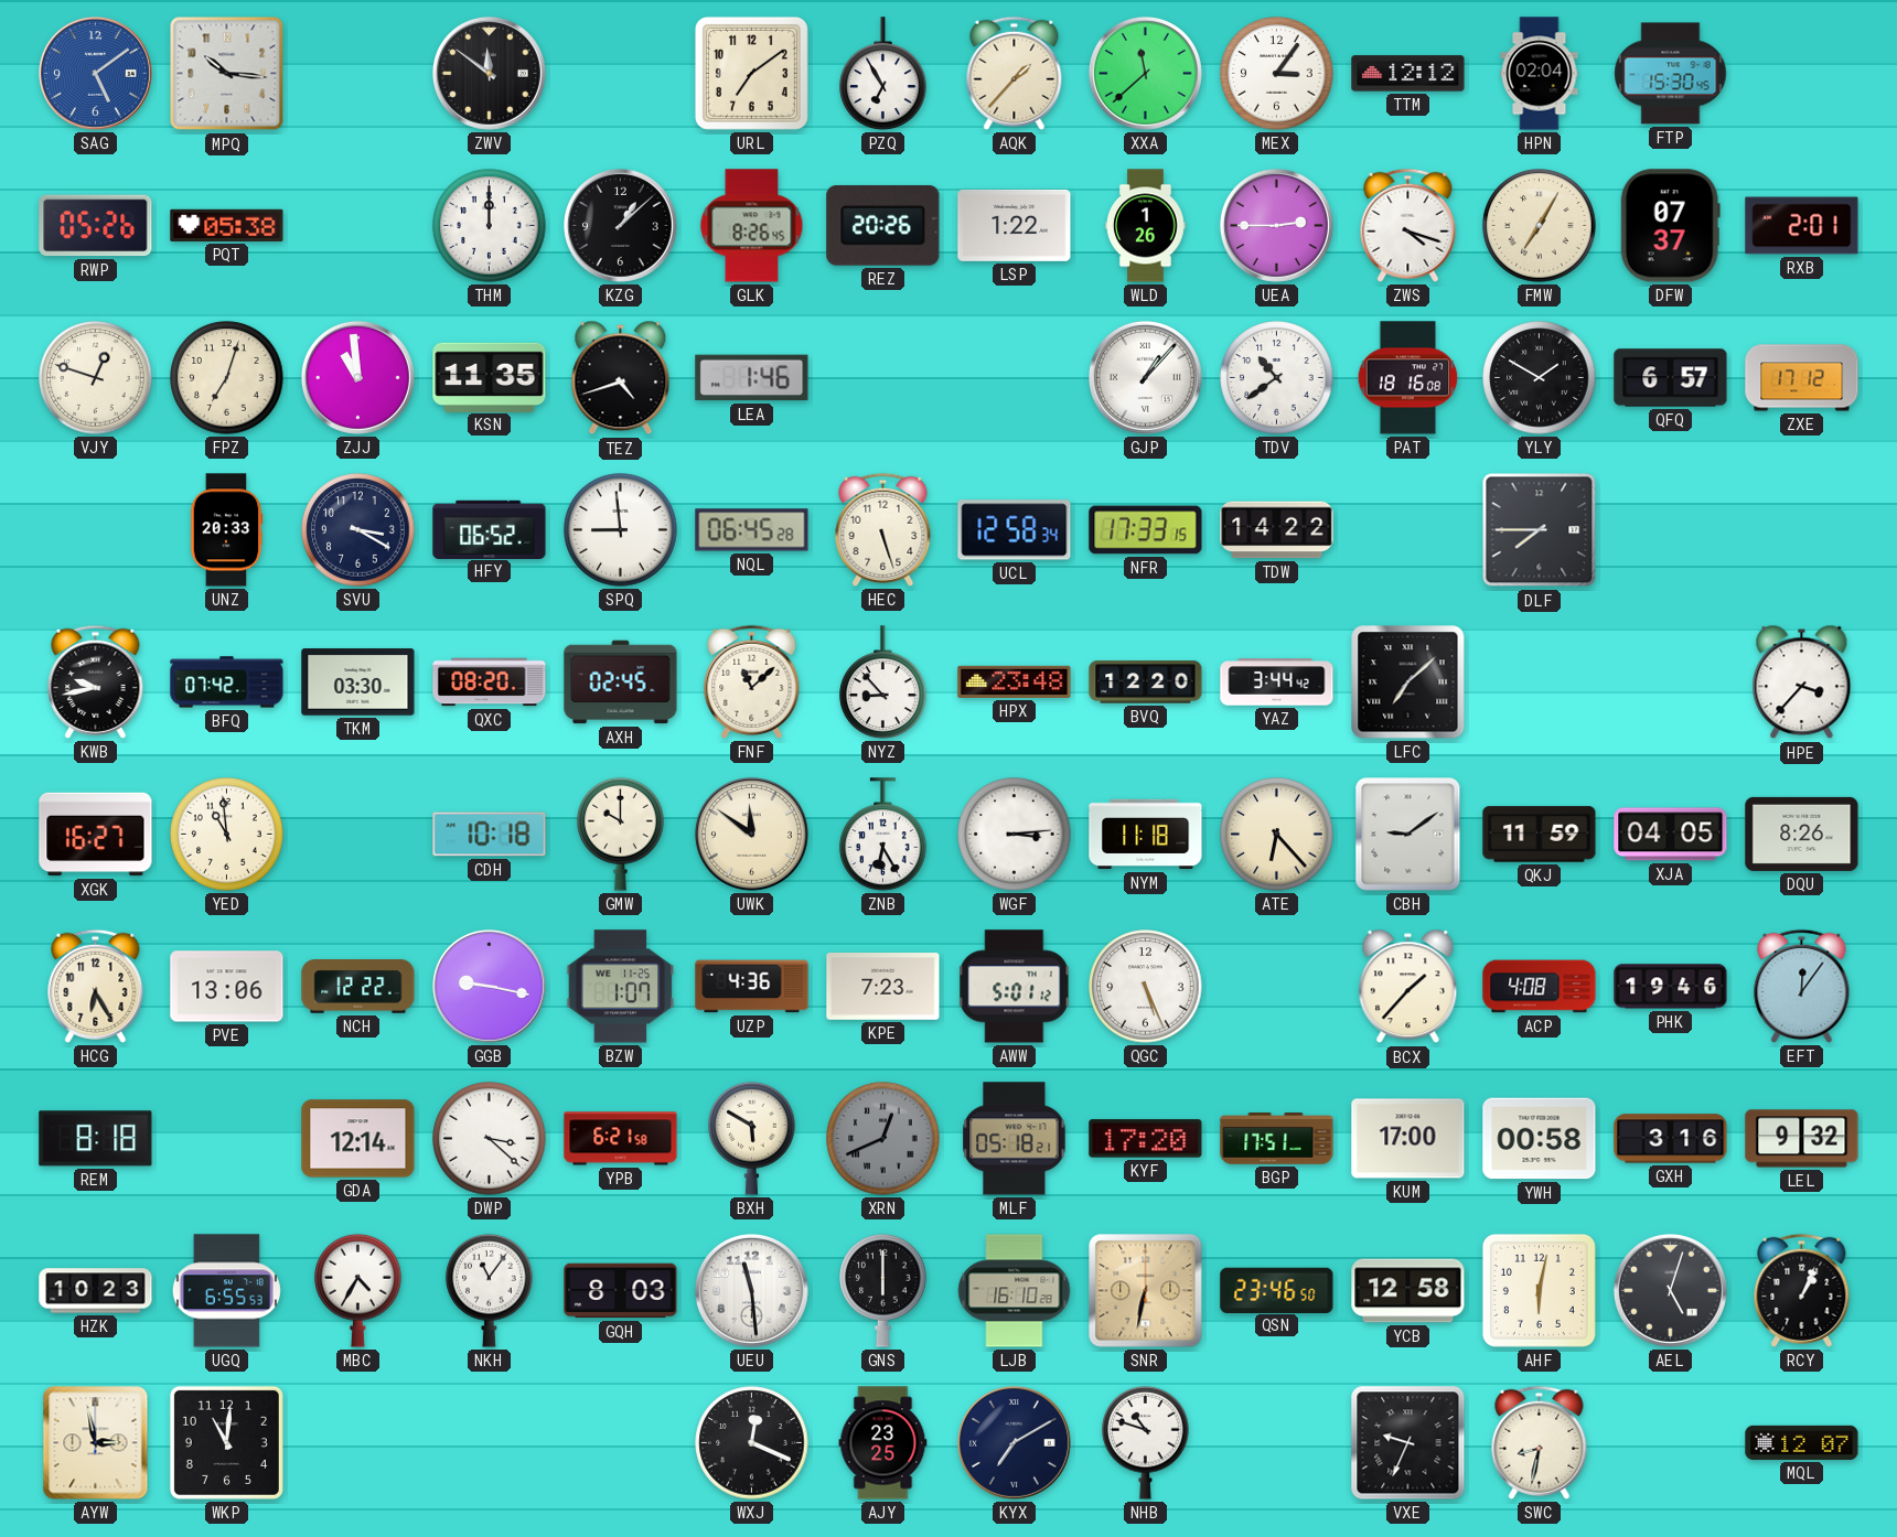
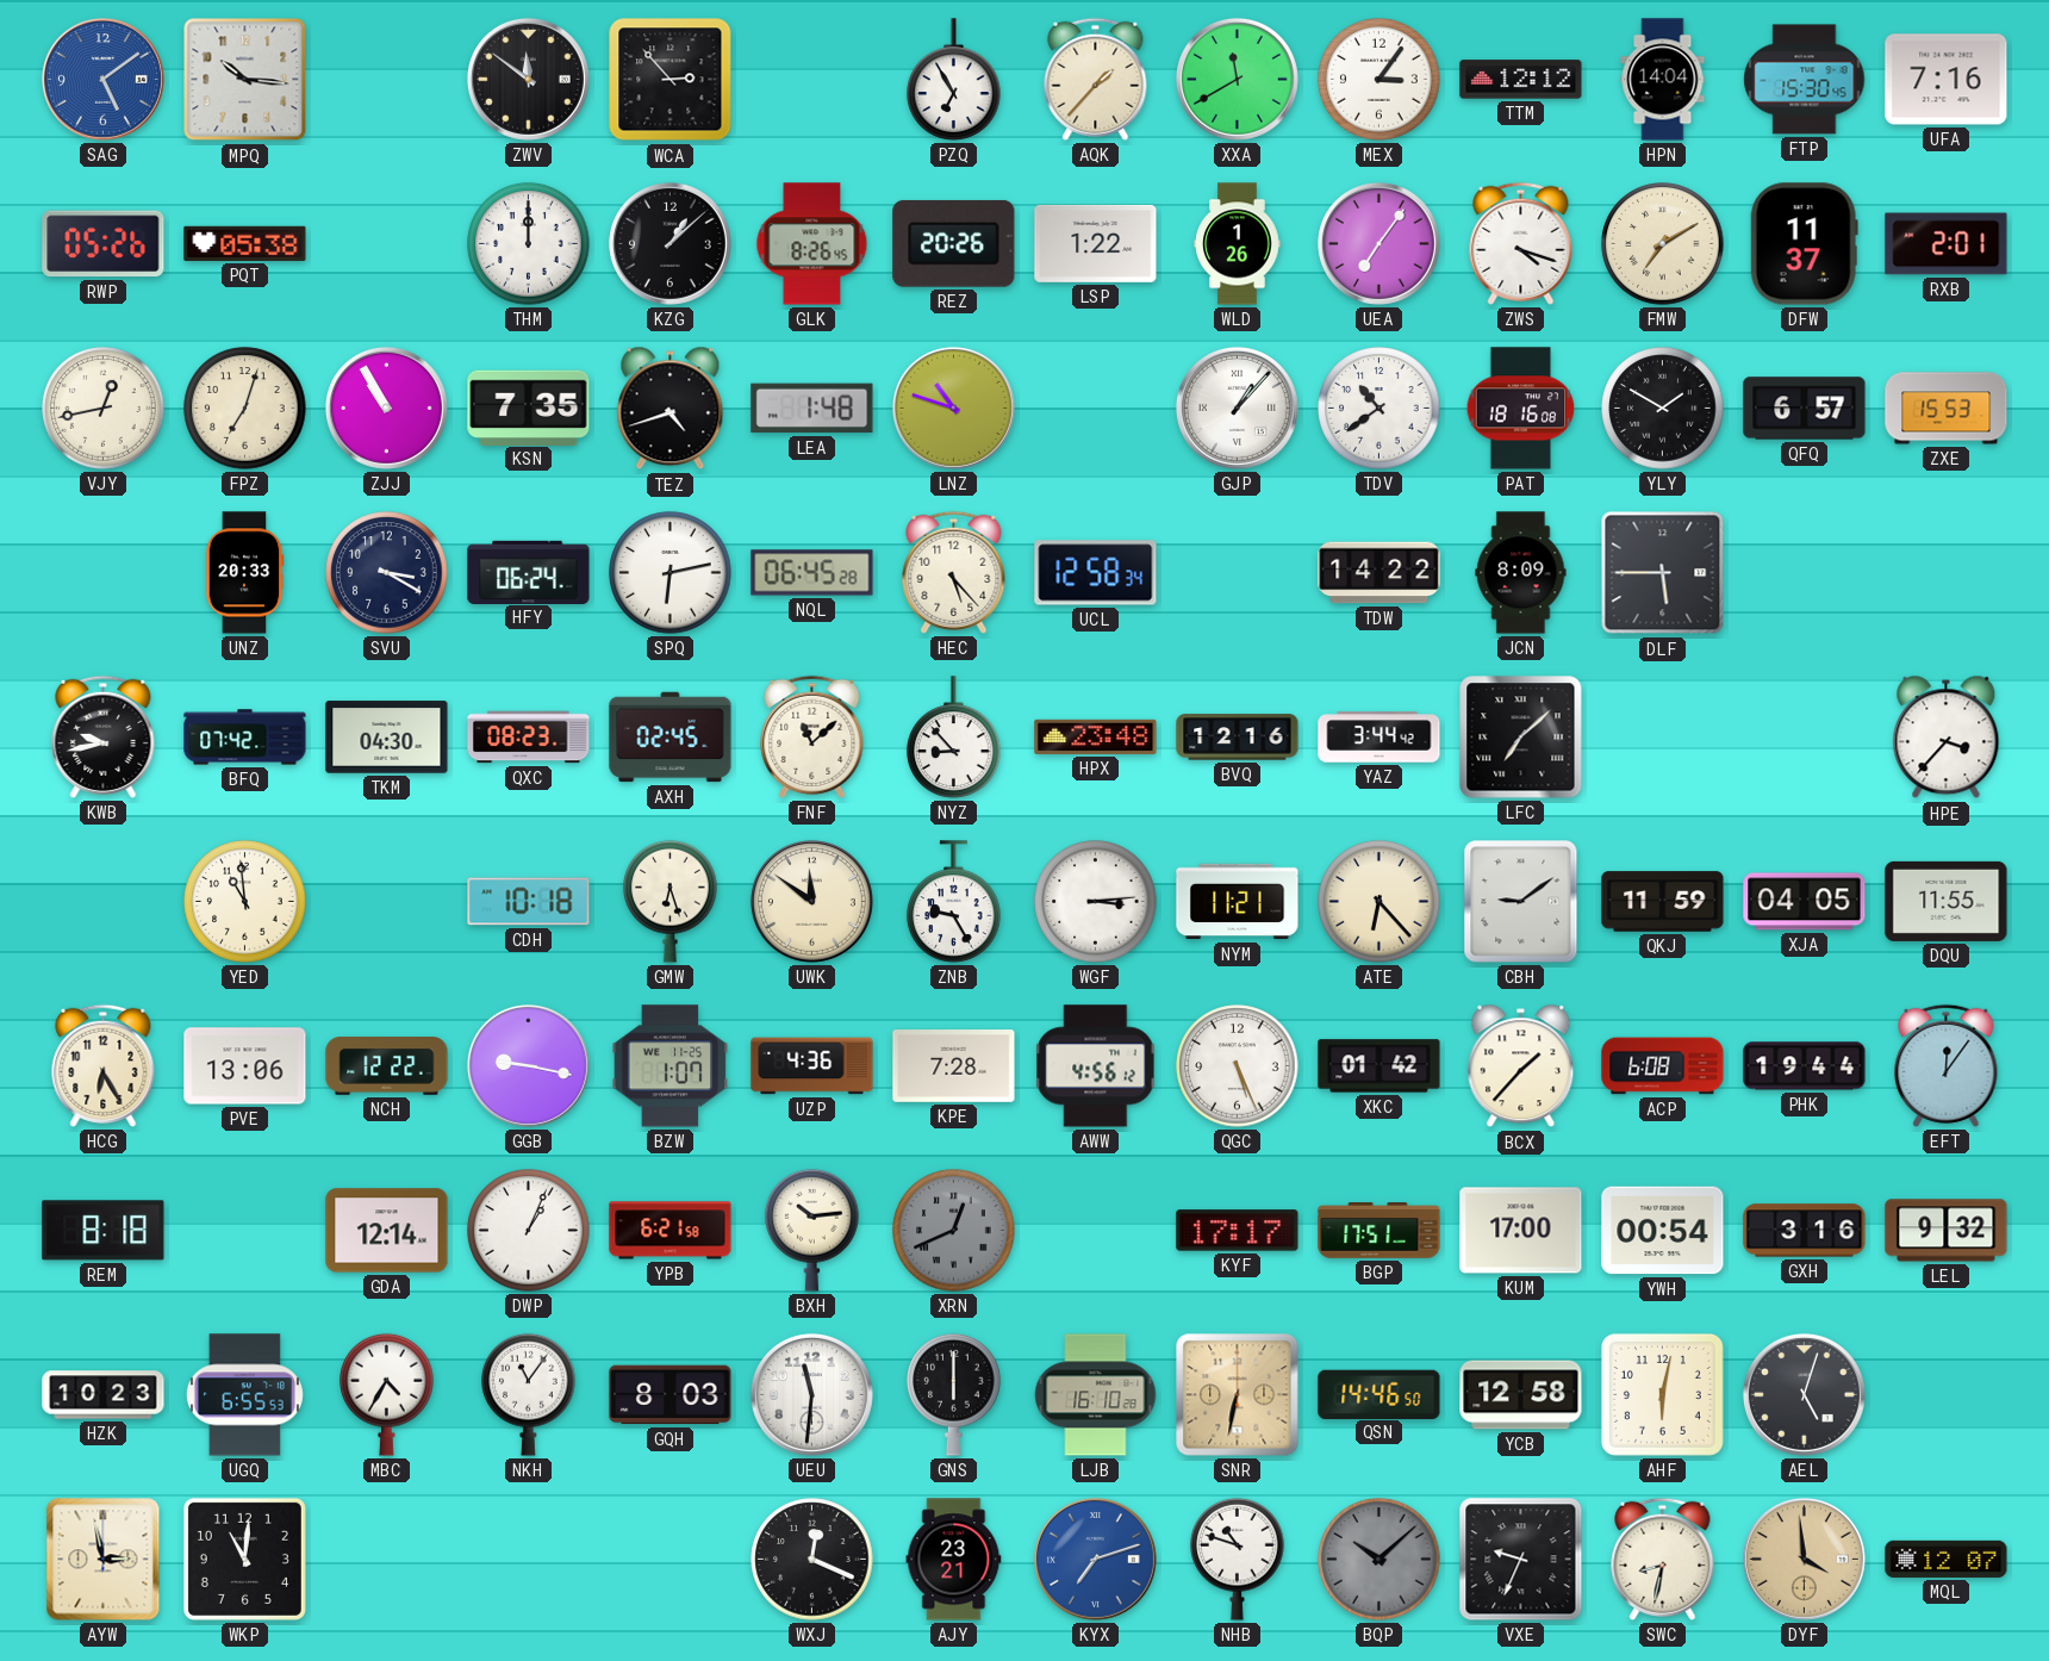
WCA: none -> 2:53 (671, 80)
URL: 7:09 -> none (751, 73)
XXA: 11:38 -> 11:40 (1237, 79)
HPN: 02:04 -> 14:04 (1663, 80)
UFA: none -> 7:16 (1947, 80)
UEA: 2:45 -> 7:06 (1378, 243)
FMW: 7:05 -> 7:10 (1663, 244)
DFW: 07:37 -> 11:37 (1804, 244)
VJY: 12:48 -> 12:43 (104, 409)
ZJJ: 10:59 -> 10:55 (386, 408)
KSN: 11:35 -> 7:35 (529, 408)
LEA: 1:46 -> 1:48 (812, 409)
LNZ: none -> 10:48 (953, 408)
ZXE: 17:12 -> 15:53 (1947, 409)
HFY: 06:52 -> 06:24 (529, 572)
SPQ: 8:59 -> 6:13 (671, 573)
HEC: 5:27 -> 5:23 (954, 572)
NFR: 17:33 -> none (1146, 530)
JCN: none -> 8:09 (1521, 573)
DLF: 7:45 -> 5:45 (1663, 573)
TKM: 03:30 -> 04:30 (387, 738)
QXC: 08:20 -> 08:23 (529, 738)
BVQ: 12:20 -> 12:16 (1238, 738)
XGK: 16:27 -> none (96, 835)
GMW: 10:00 -> 6:27 (671, 901)
ZNB: 6:25 -> 9:25 (954, 902)
NYM: 11:18 -> 11:21 (1238, 902)
DQU: 8:26 -> 11:55 (1947, 901)
KPE: 7:23 -> 7:28 (954, 1066)
AWW: 5:01 -> 4:56 (1096, 1066)
XKC: none -> 01:42 (1380, 1066)
ACP: 4:08 -> 6:08 (1663, 1066)
PHK: 19:46 -> 19:44 (1805, 1066)
DWP: 3:22 -> 1:04 (529, 1231)
BXH: 5:50 -> 10:14 (812, 1230)
MLF: 05:18 -> none (1015, 1139)
KYF: 17:20 -> 17:17 (1238, 1231)
YWH: 00:58 -> 00:54 (1663, 1231)
UEU: 11:29 -> 11:31 (811, 1394)
QSN: 23:46 -> 14:46 (1380, 1394)
RCY: 1:04 -> none (1802, 1290)
AJY: 23:25 -> 23:21 (954, 1560)
KYX: 7:10 -> 7:12 (1095, 1559)
KYX dial: navy -> blue (1095, 1559)
BQP: none -> 10:08 (1380, 1560)
DYF: none -> 3:59 (1804, 1559)
